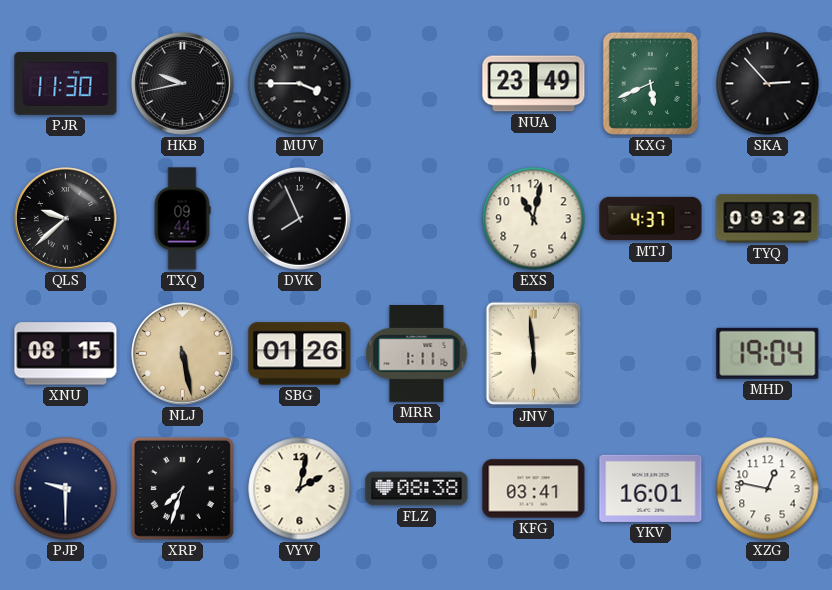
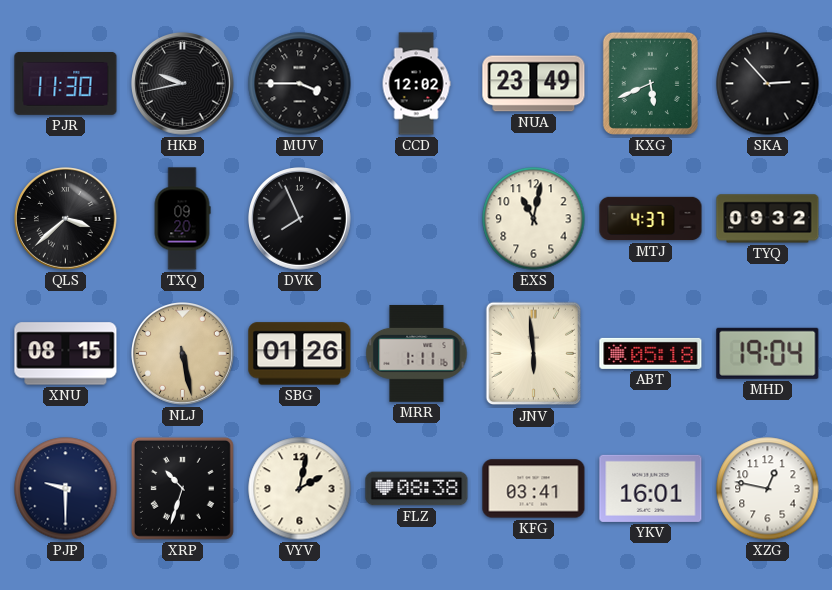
CCD: none -> 12:02 (416, 84)
QLS: 9:38 -> 3:38 (66, 219)
TXQ: 09:44 -> 09:20 (182, 219)
ABT: none -> 05:18 (651, 353)
XRP: 7:33 -> 10:33 (182, 488)
